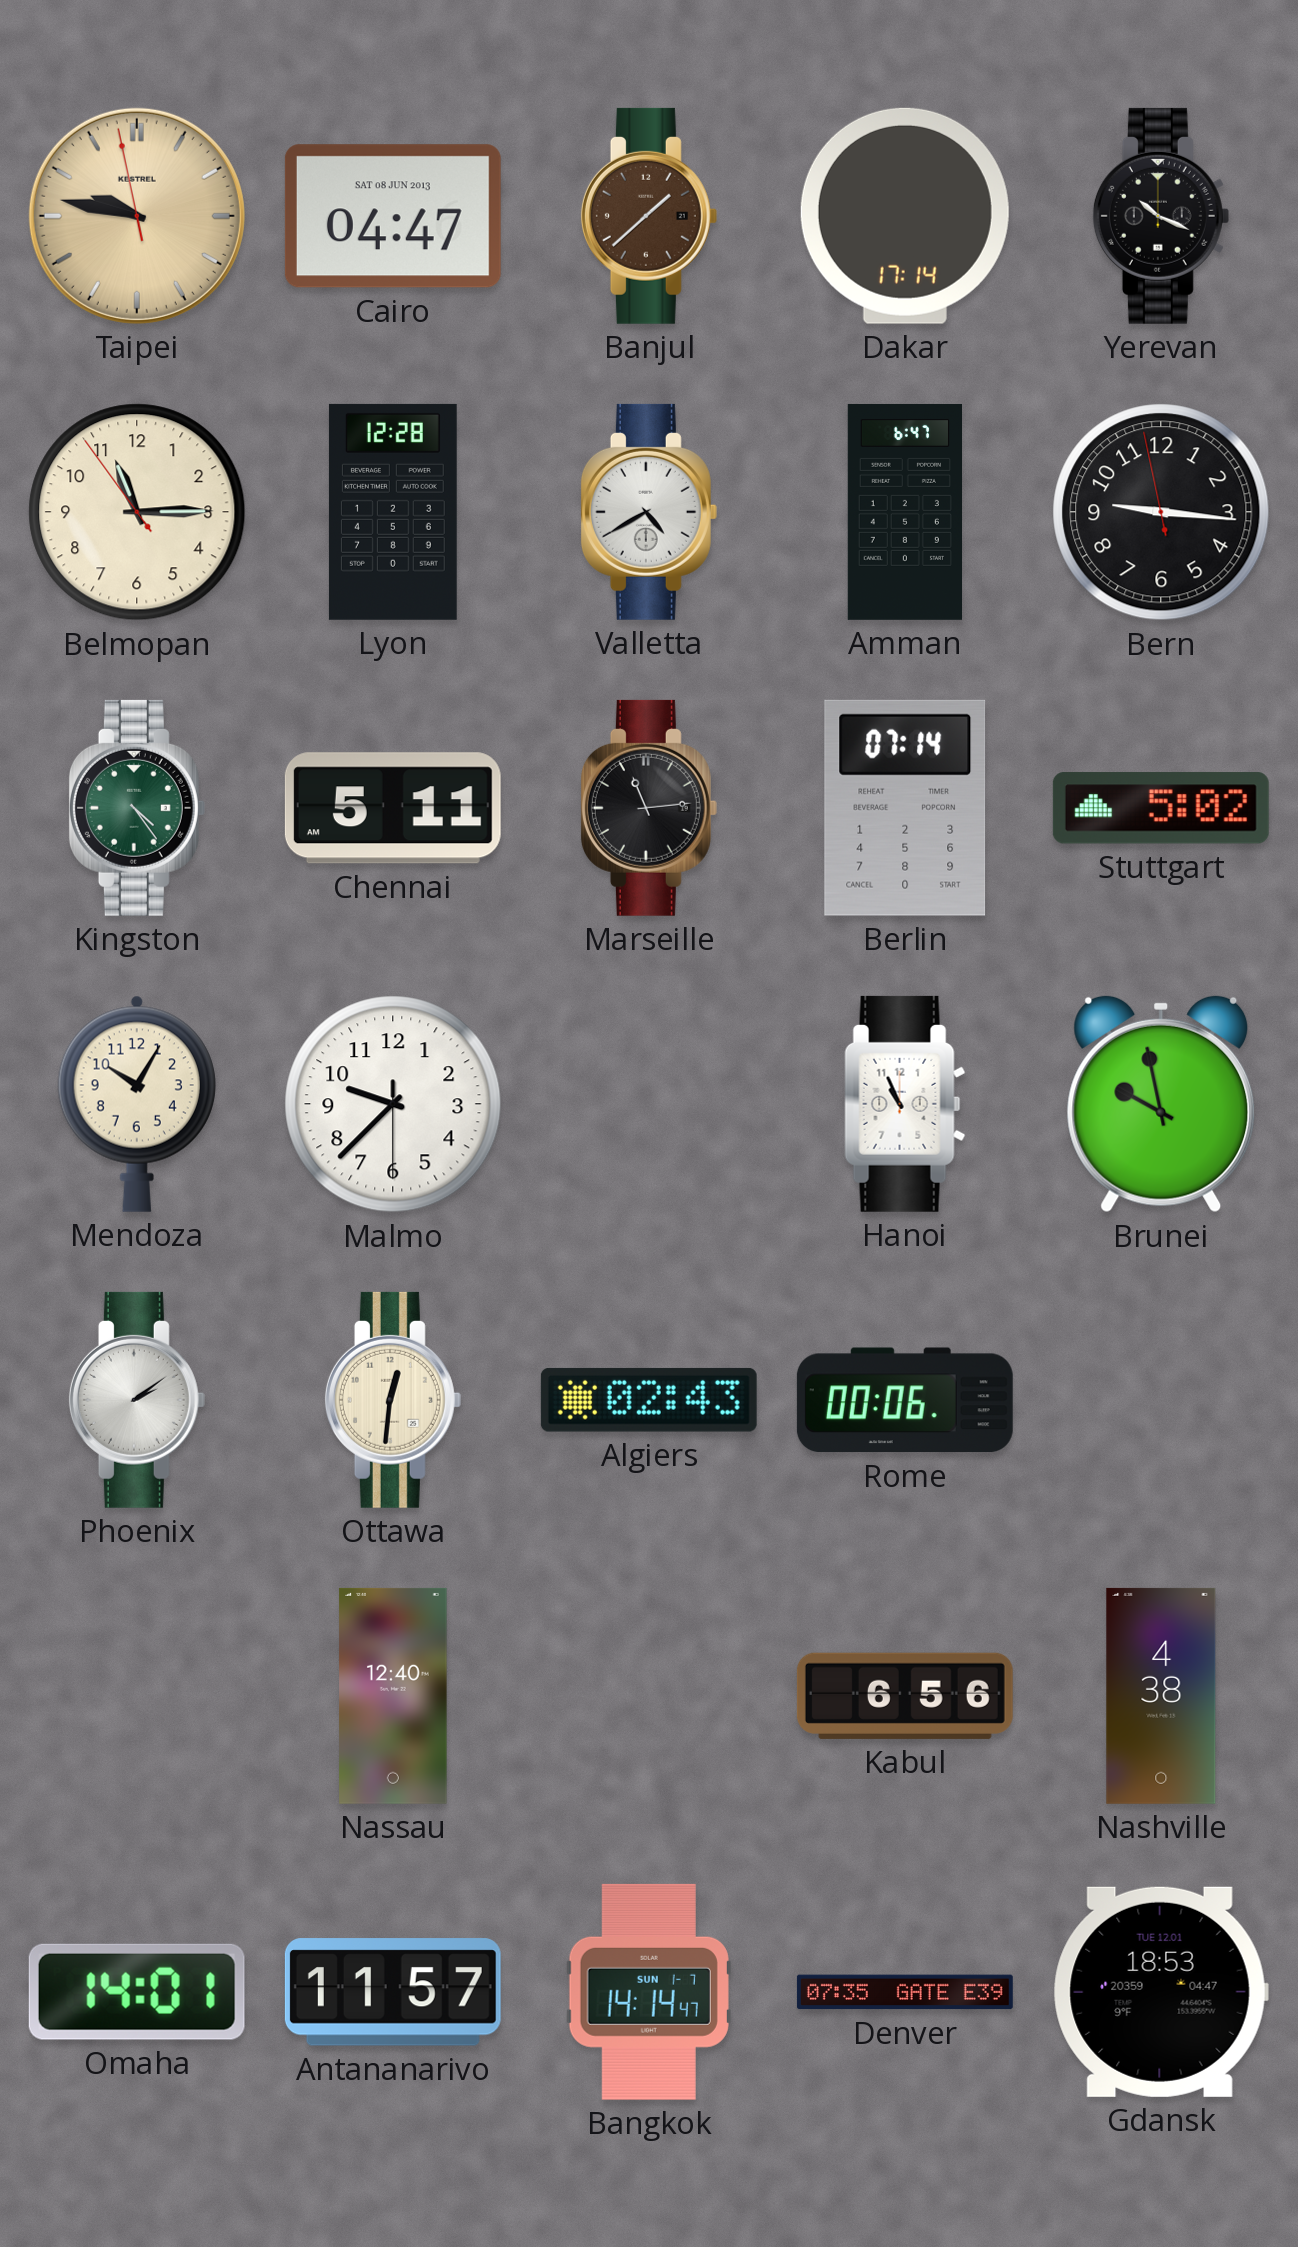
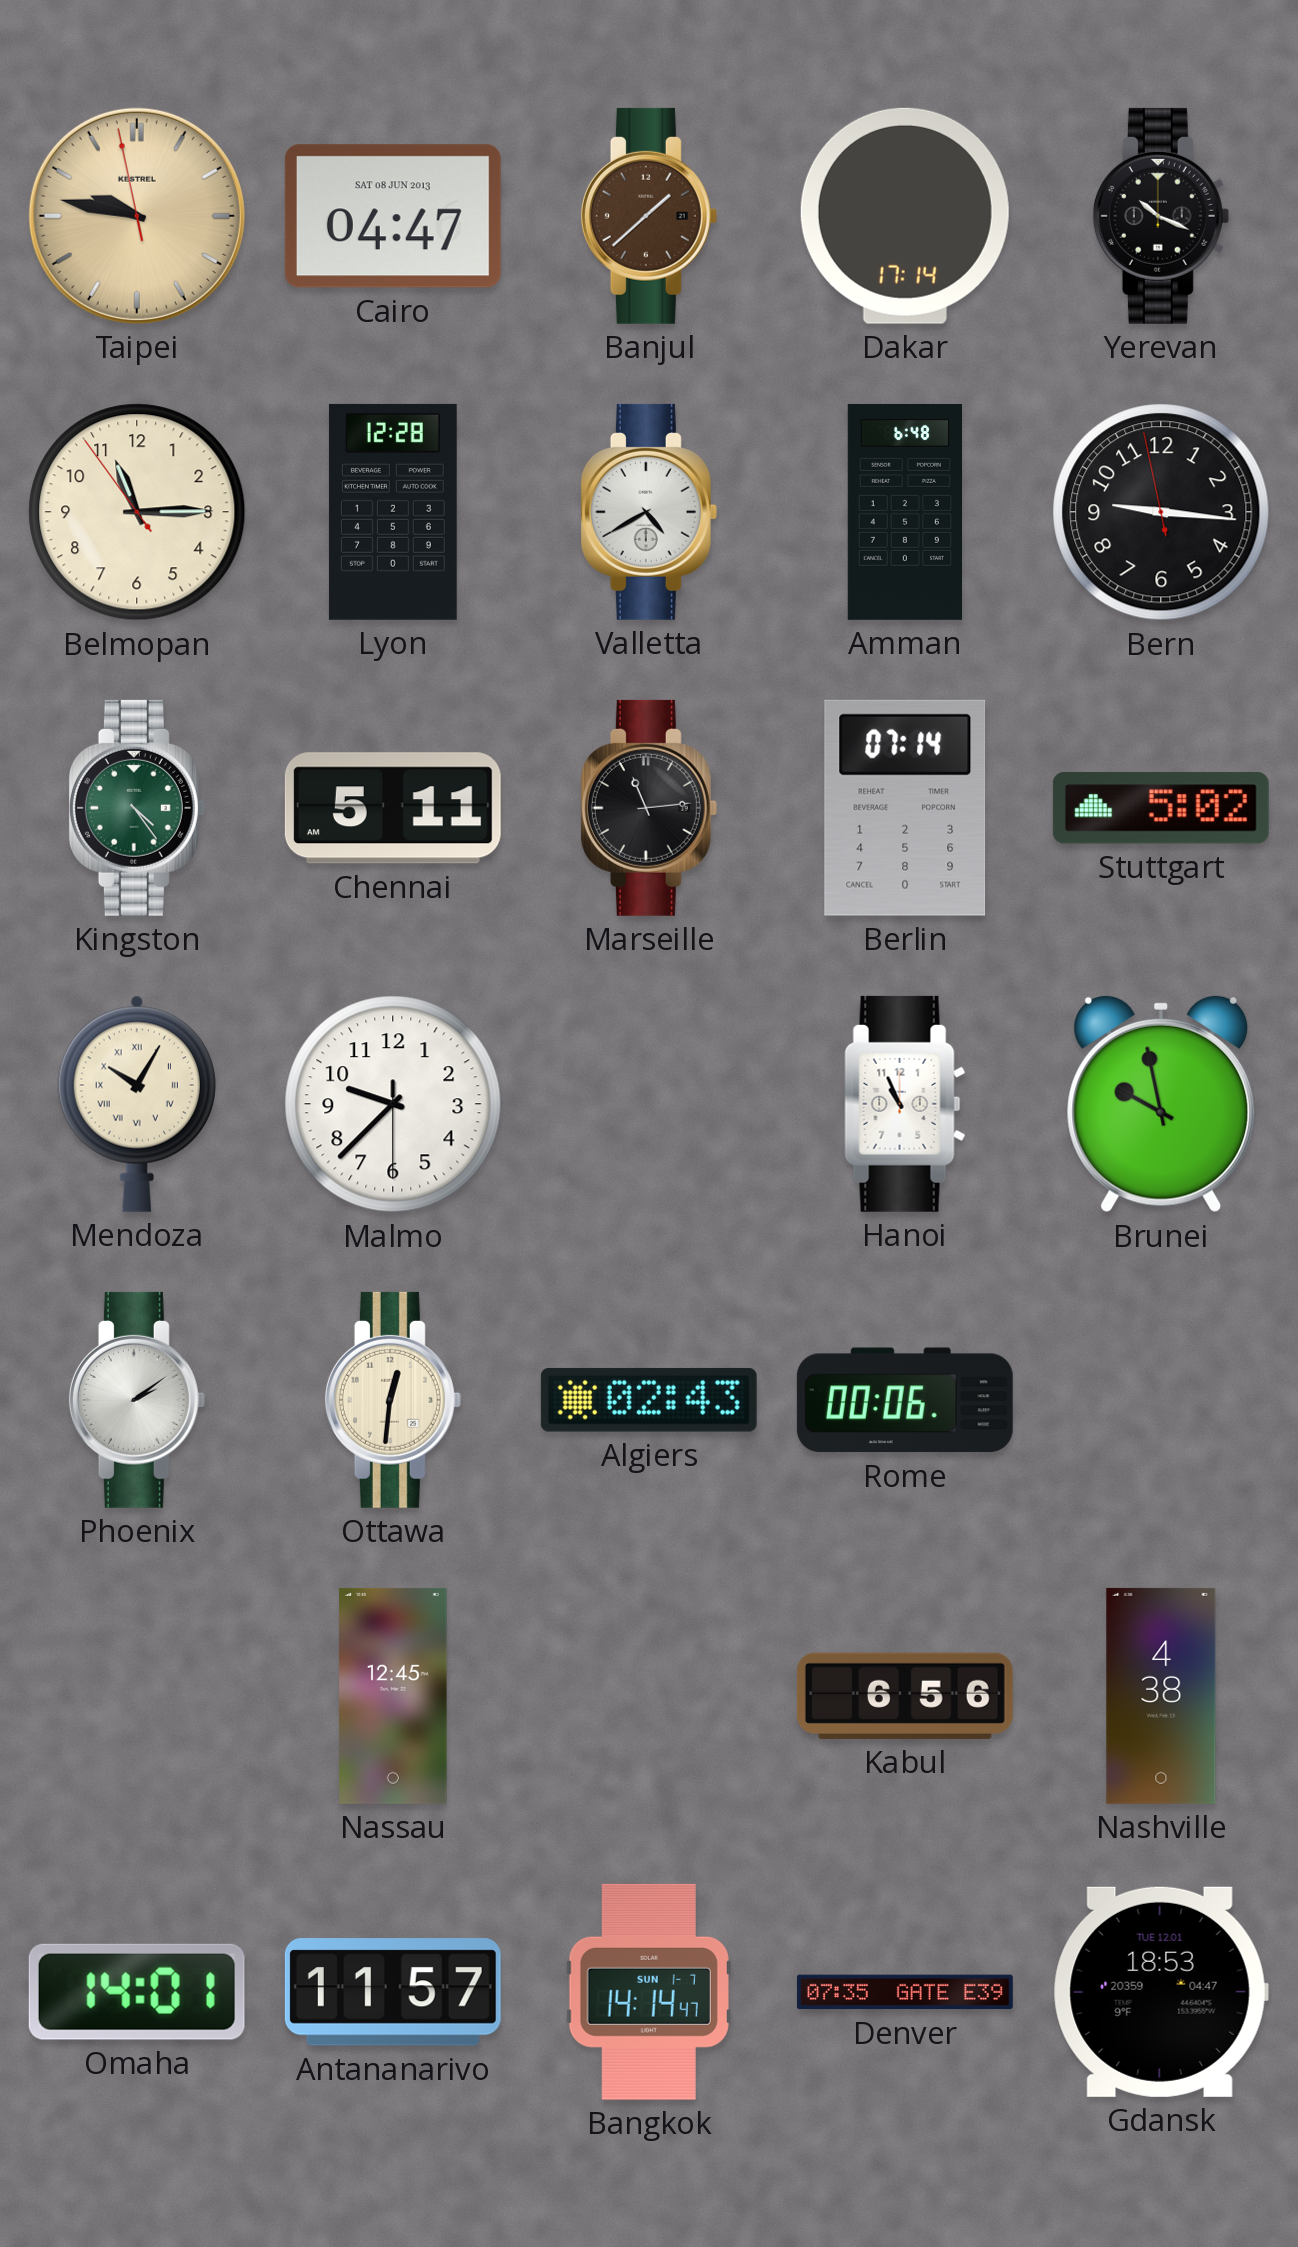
Amman: 6:47 -> 6:48 (904, 512)
Mendoza numerals: Arabic -> Roman (137, 1104)
Nassau: 12:40 -> 12:45 (393, 1696)
